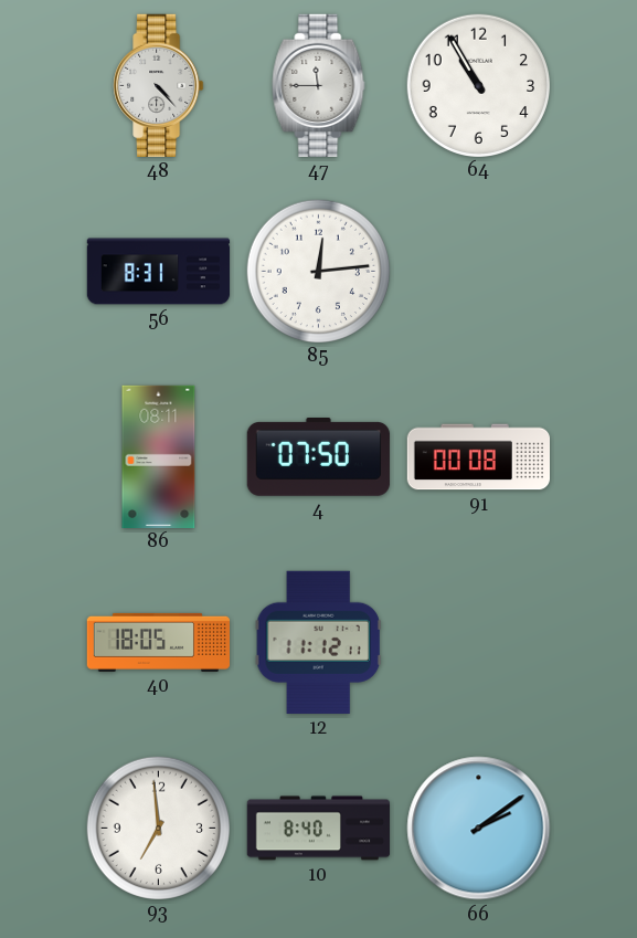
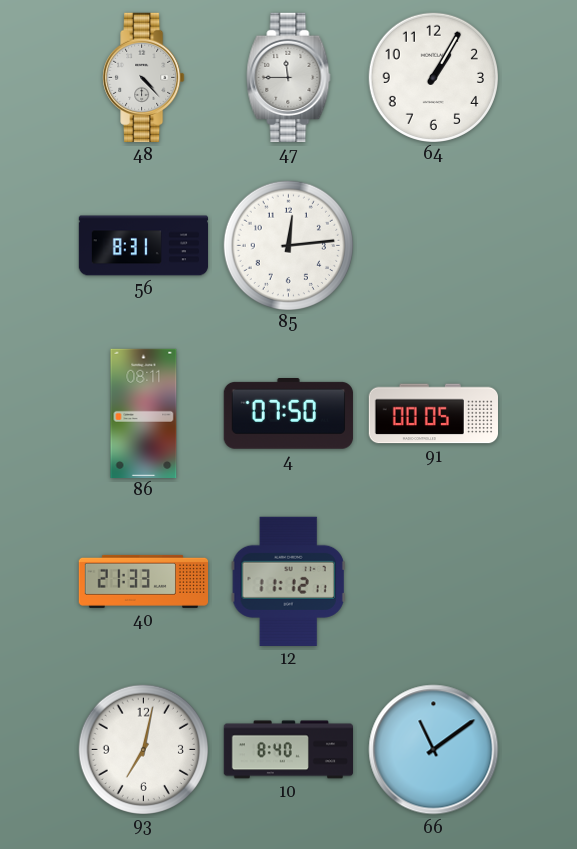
64: 10:55 -> 1:05 (433, 77)
91: 00:08 -> 00:05 (433, 414)
40: 18:05 -> 21:33 (144, 581)
93: 6:59 -> 7:02 (143, 749)
66: 2:09 -> 11:09 (434, 750)
